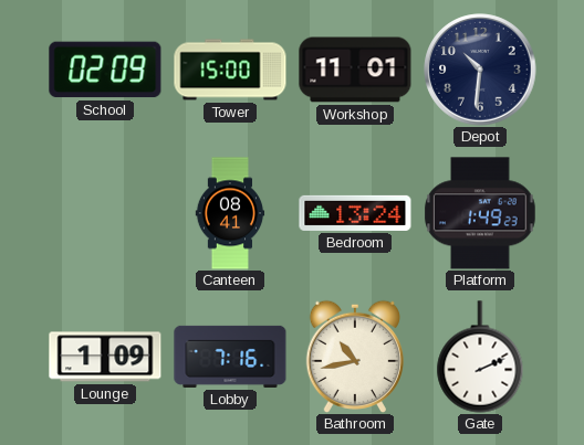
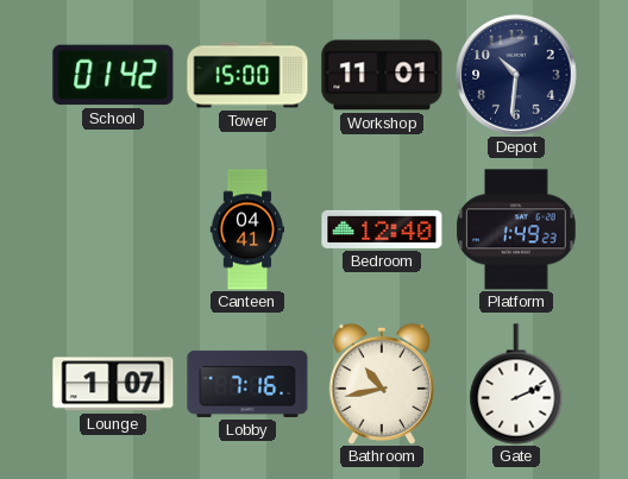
School: 02:09 -> 01:42 (113, 75)
Canteen: 08:41 -> 04:41 (247, 229)
Bedroom: 13:24 -> 12:40 (382, 229)
Lounge: 1:09 -> 1:07 (113, 384)
